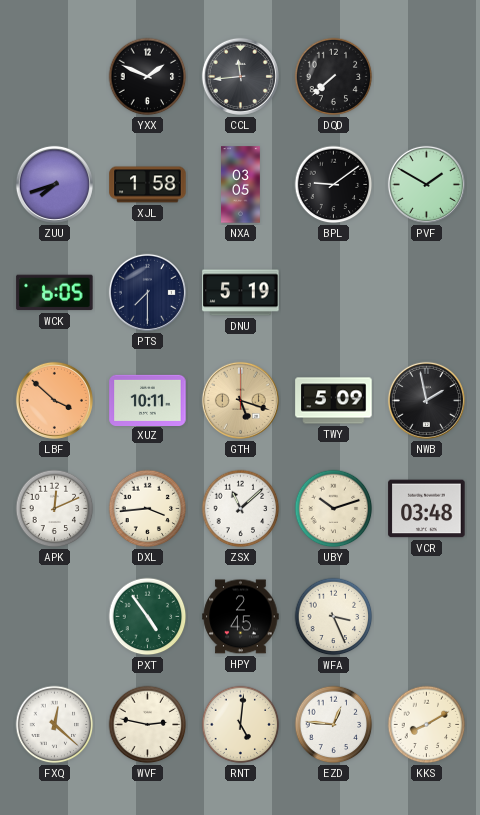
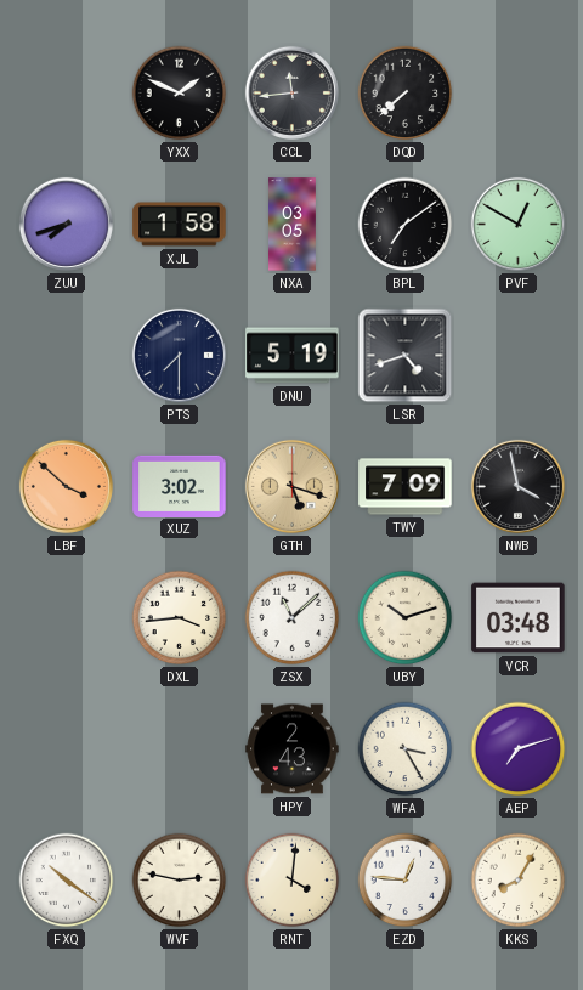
BPL: 9:09 -> 7:09 (406, 225)
PVF: 1:50 -> 12:50 (517, 224)
WCK: 6:05 -> none (55, 293)
LSR: none -> 4:42 (406, 356)
XUZ: 10:11 -> 3:02 (180, 486)
TWY: 5:09 -> 7:09 (406, 487)
NWB: 1:58 -> 3:58 (517, 486)
APK: 12:11 -> none (55, 509)
PXT: 4:54 -> none (148, 617)
HPY: 2:45 -> 2:43 (293, 749)
WFA: 3:26 -> 3:25 (406, 749)
AEP: none -> 7:12 (519, 749)
FXQ: 12:22 -> 10:21 (67, 881)
RNT: 5:01 -> 4:01 (293, 881)
KKS: 8:10 -> 8:05 (519, 881)
